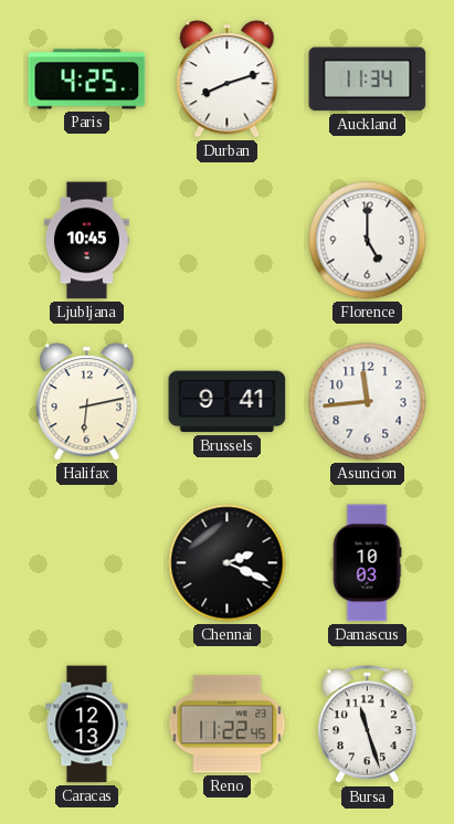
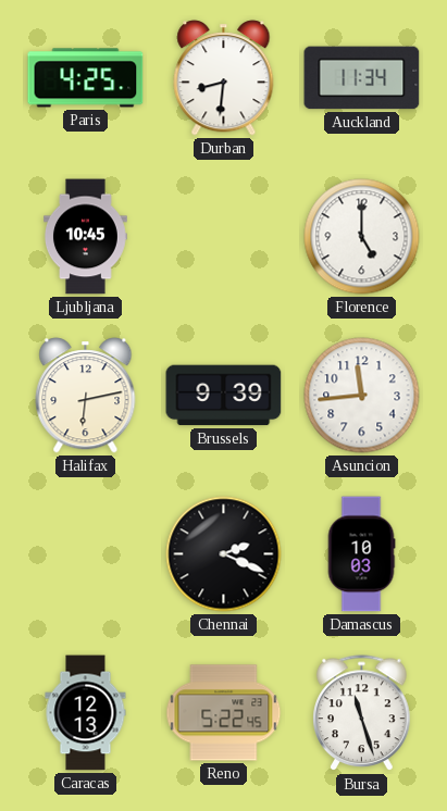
Durban: 8:12 -> 8:31 (224, 78)
Brussels: 9:41 -> 9:39 (224, 396)
Reno: 11:22 -> 5:22 (224, 713)
